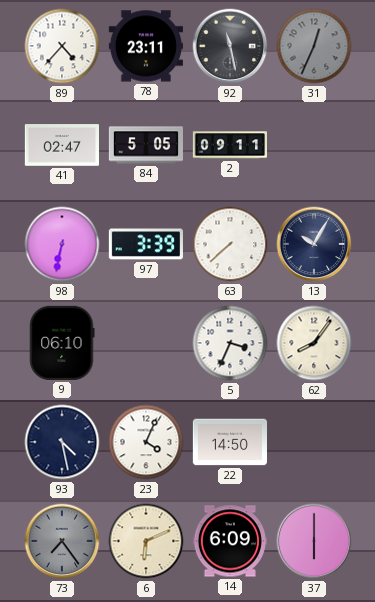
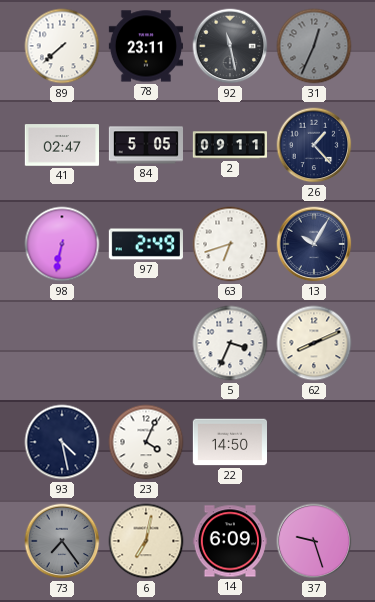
89: 4:37 -> 7:38 (62, 46)
26: none -> 1:23 (314, 145)
97: 3:39 -> 2:49 (146, 244)
63: 7:38 -> 6:42 (230, 244)
9: 06:10 -> none (62, 343)
62: 8:06 -> 8:11 (314, 343)
6: 6:11 -> 7:02 (146, 541)
37: 6:00 -> 9:27 (314, 541)
